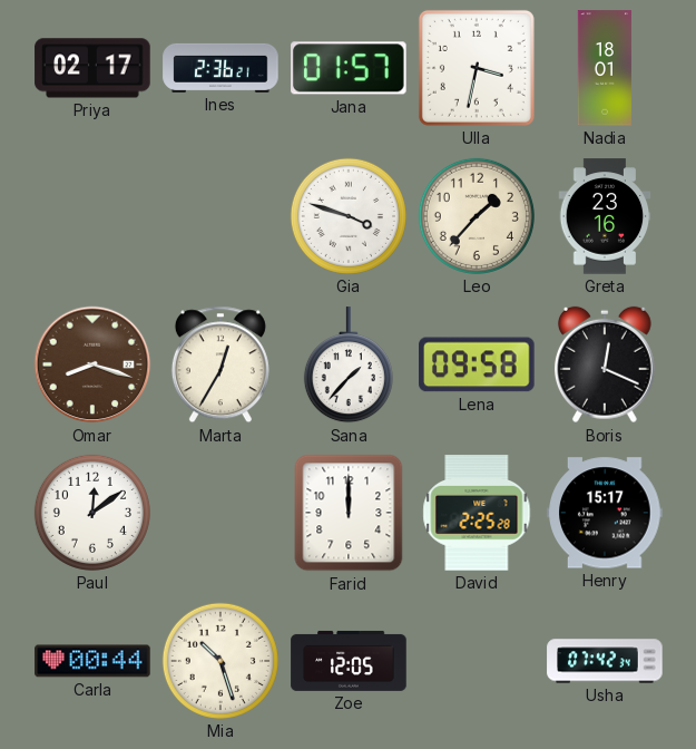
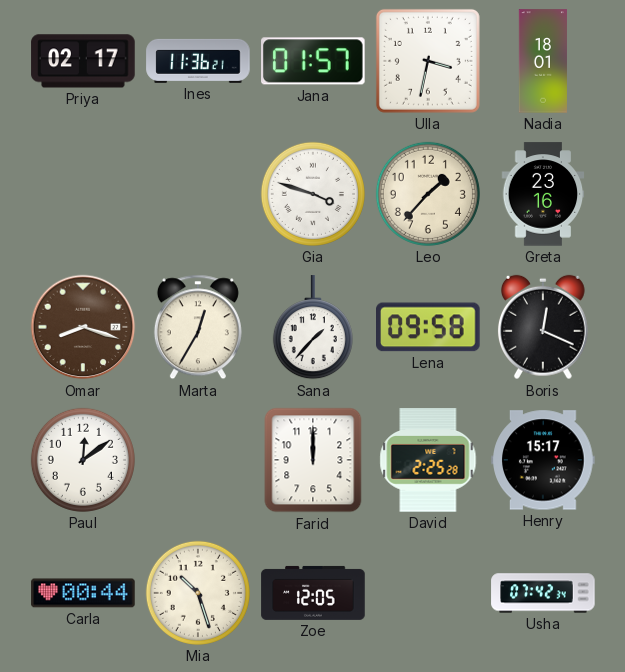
Ines: 2:36 -> 11:36 (198, 61)
